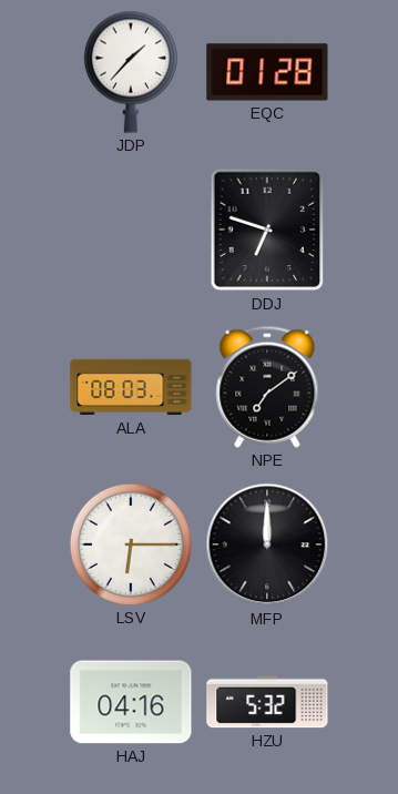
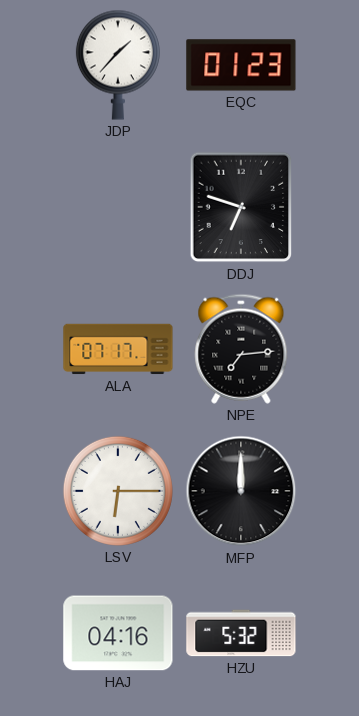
EQC: 01:28 -> 01:23 (241, 65)
ALA: 08:03 -> 07:17 (118, 349)
NPE: 7:09 -> 7:14 (241, 349)
